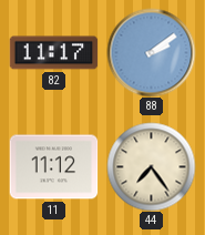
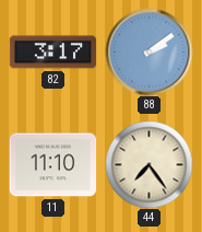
82: 11:17 -> 3:17 (52, 53)
11: 11:12 -> 11:10 (52, 165)
